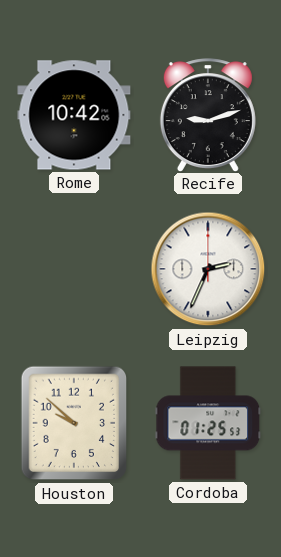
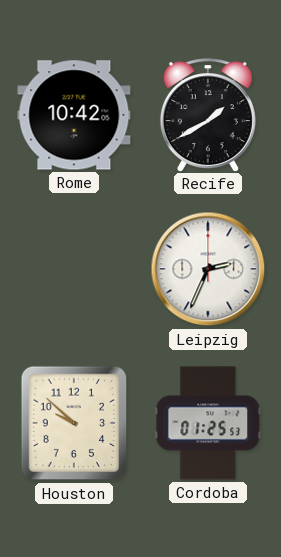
Recife: 9:12 -> 1:40 (208, 115)
